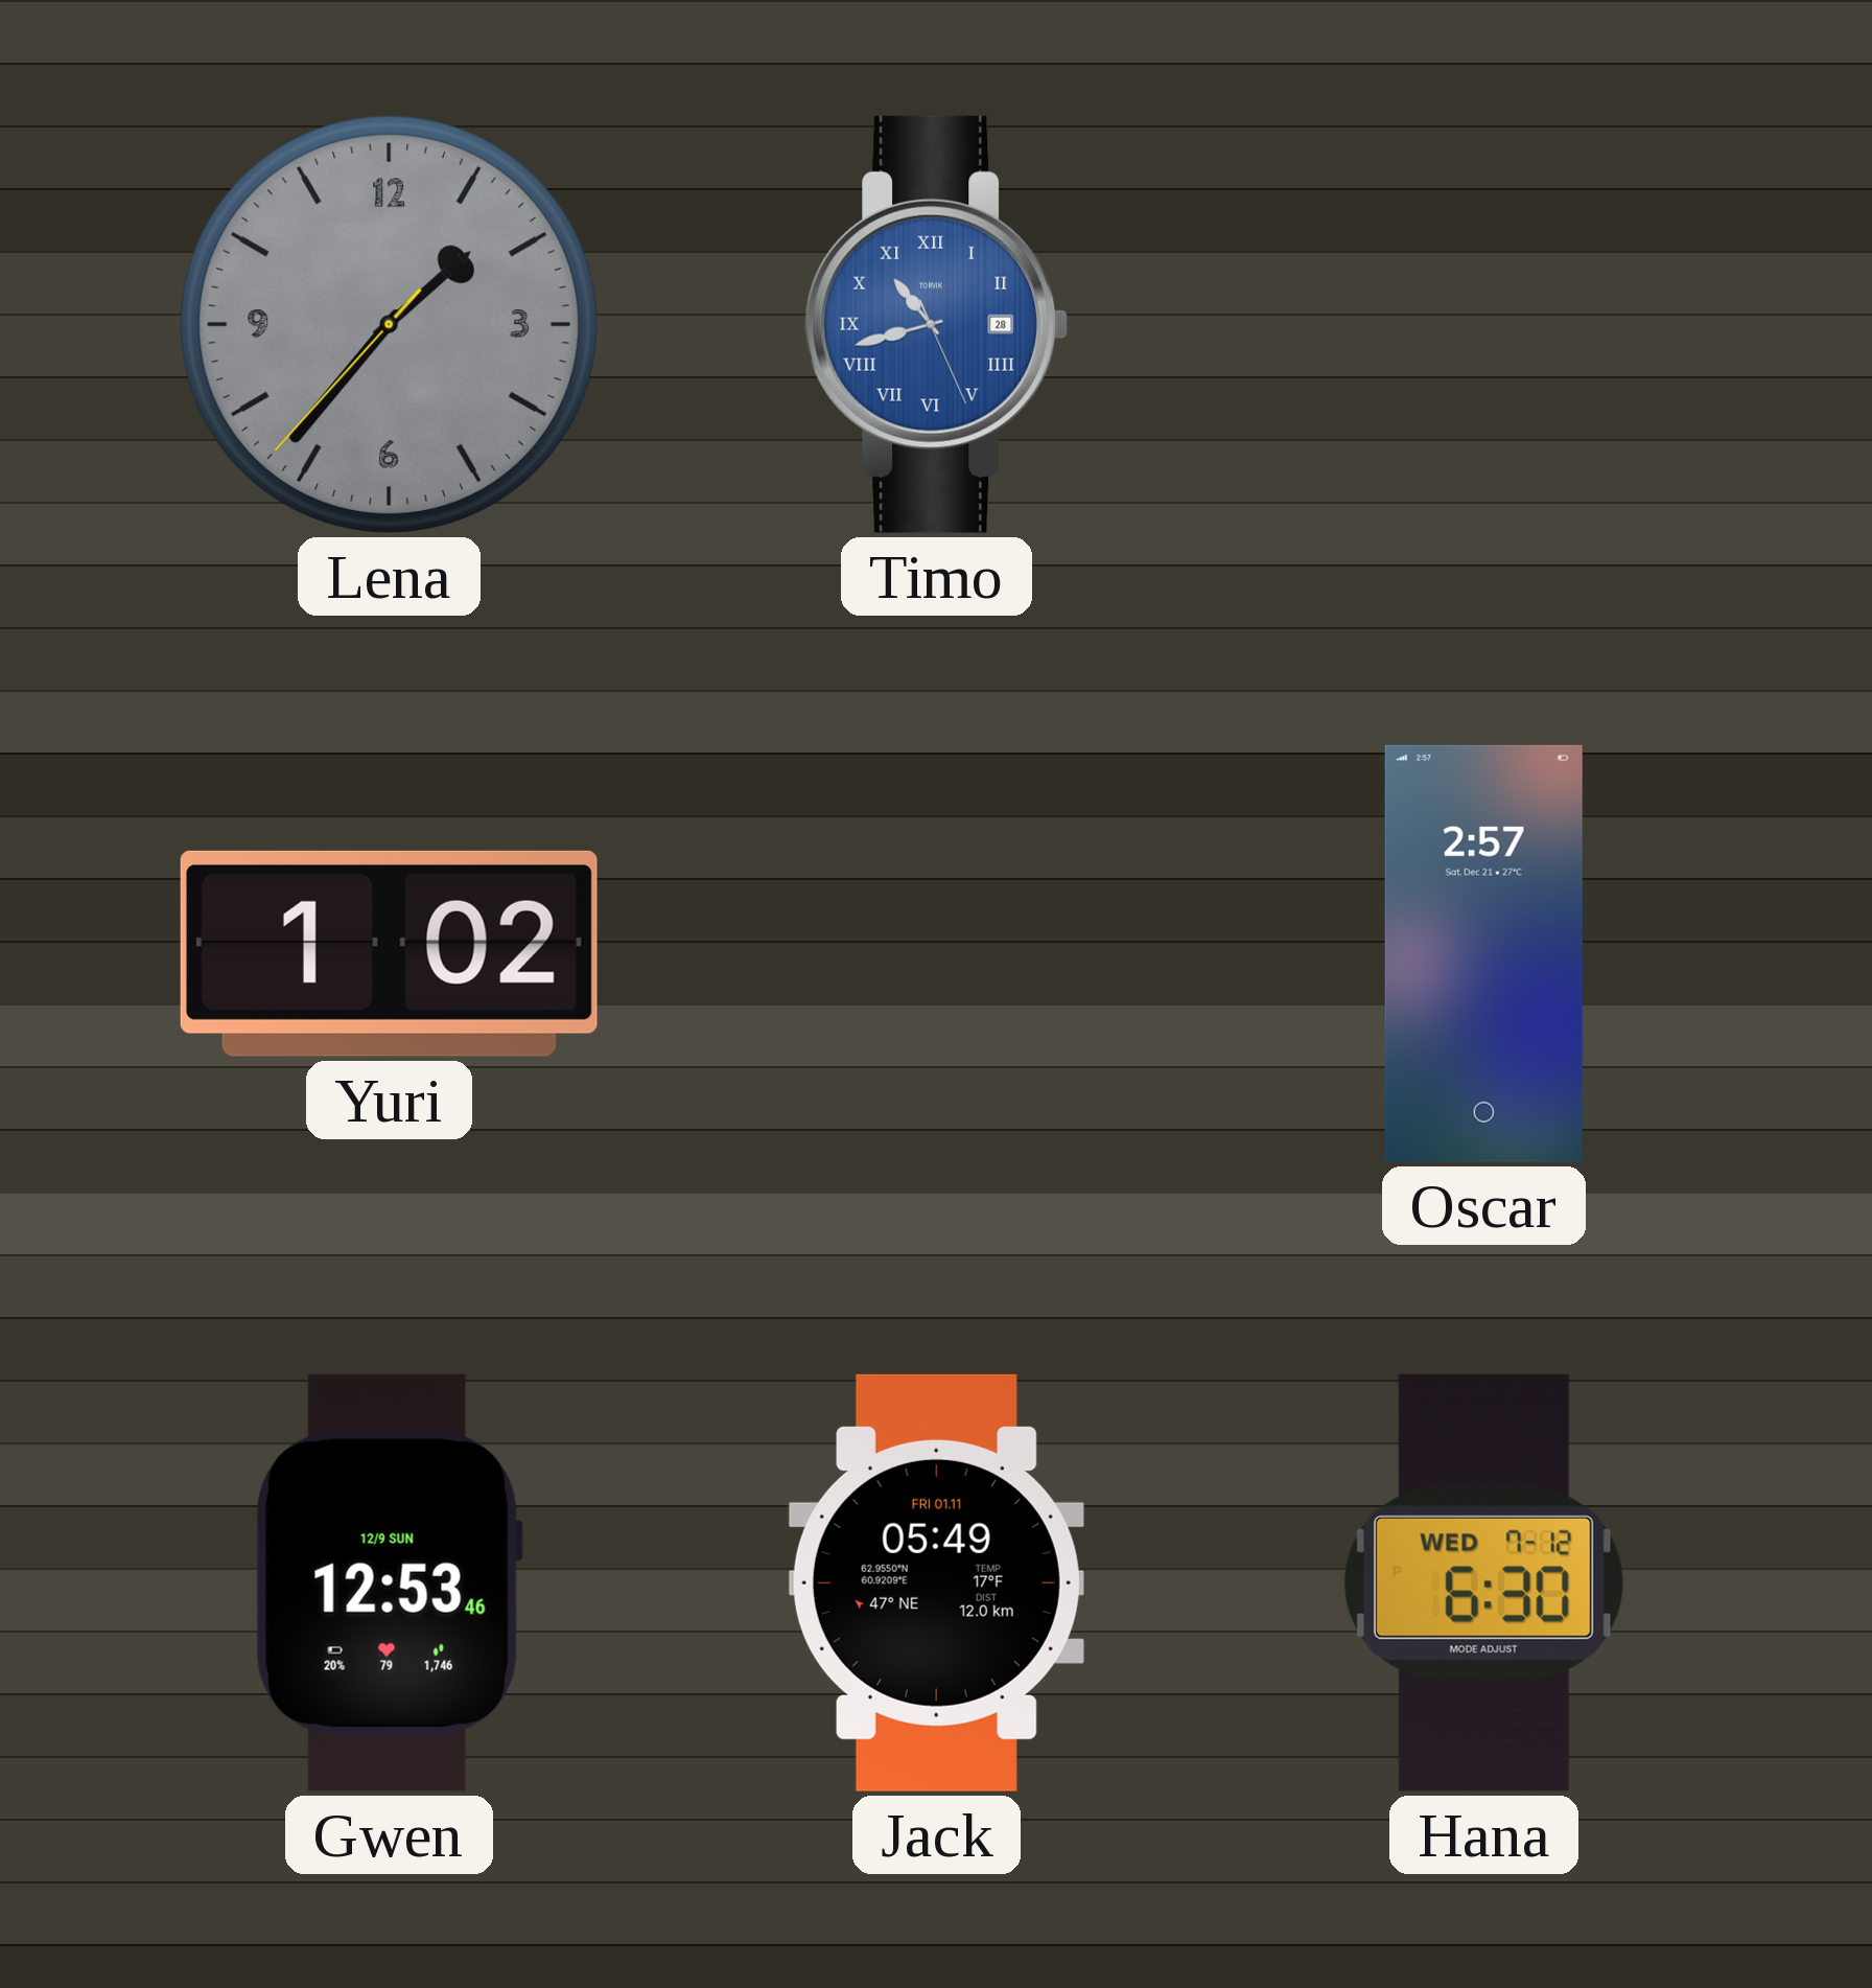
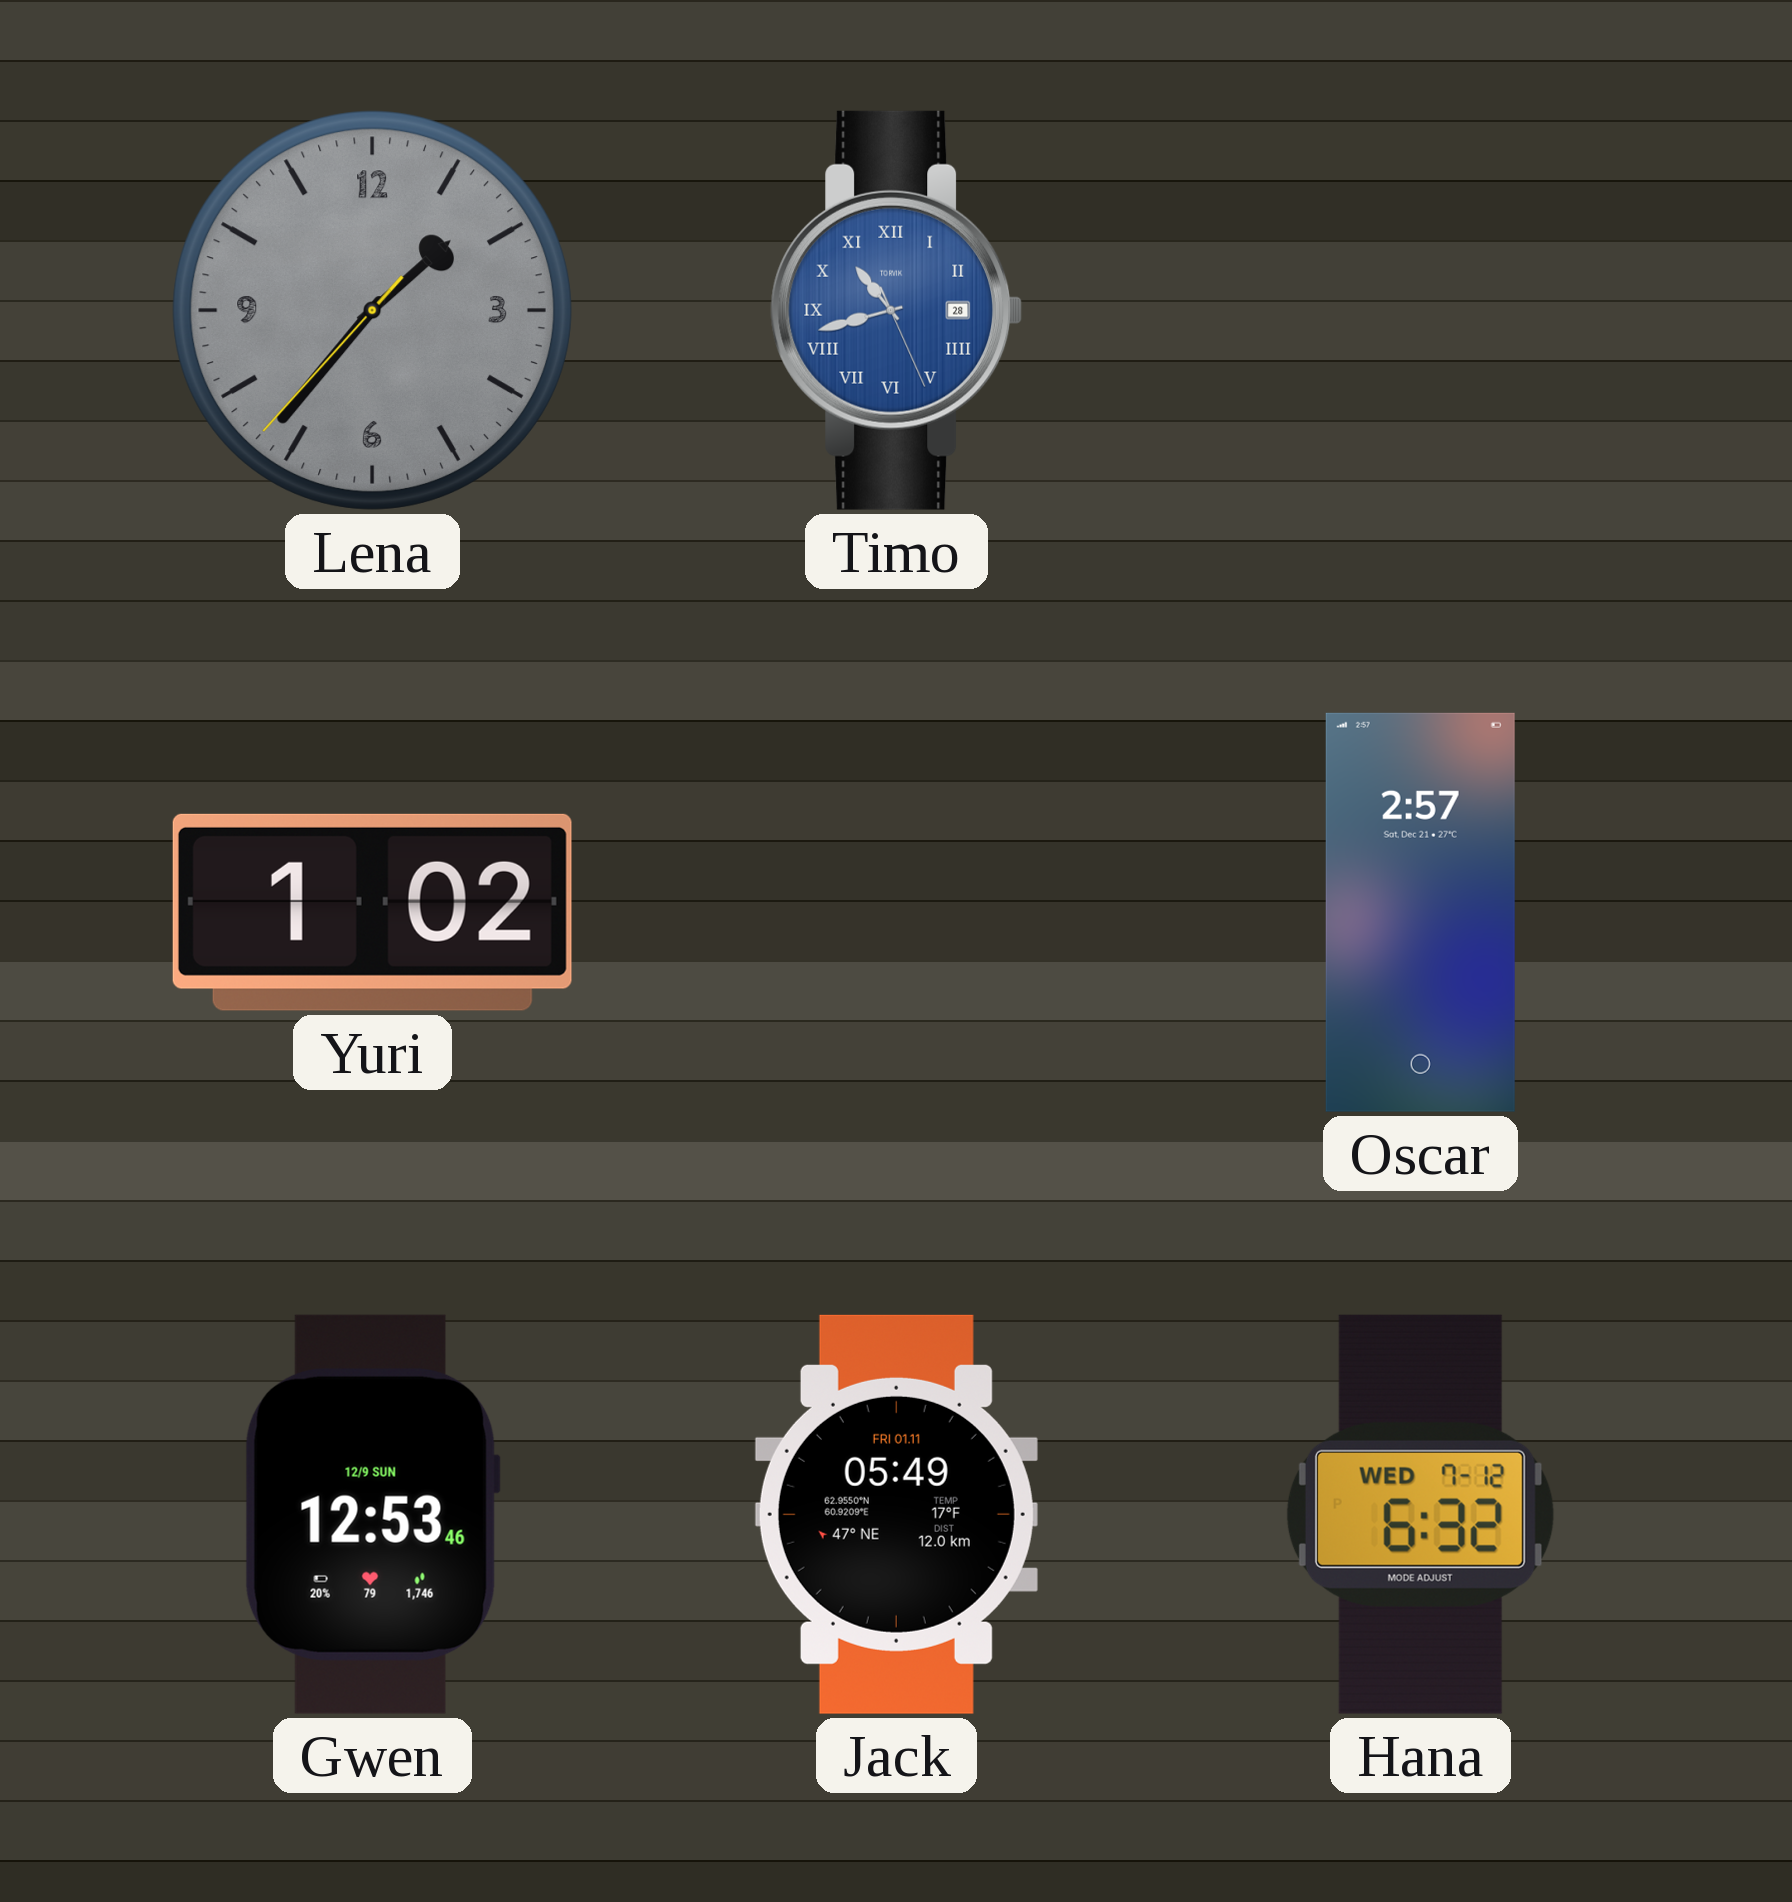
Hana: 6:30 -> 6:32 (1420, 1514)
